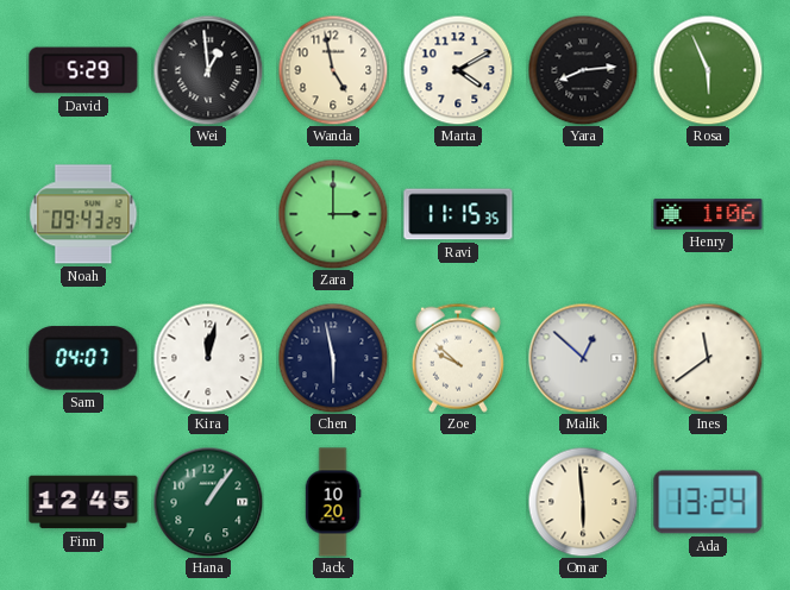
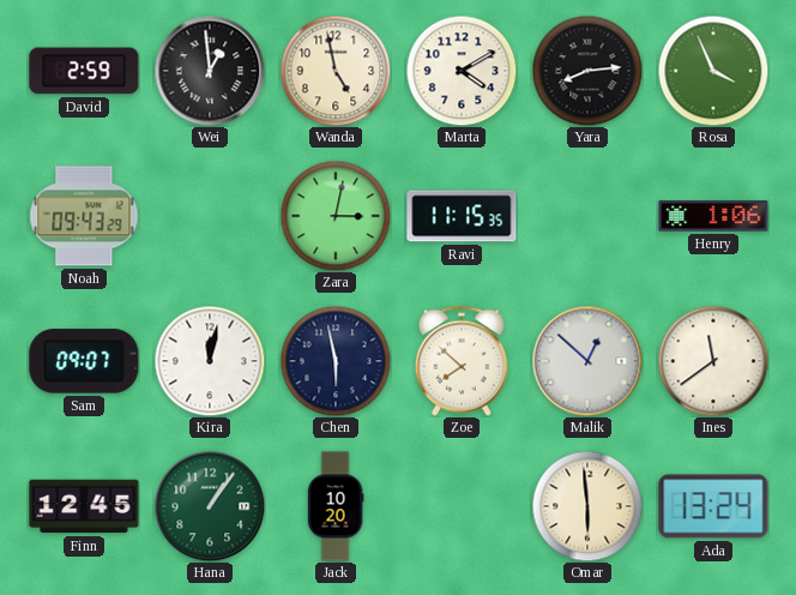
David: 5:29 -> 2:59 (84, 71)
Rosa: 5:56 -> 3:56 (713, 71)
Zara: 3:00 -> 3:02 (336, 216)
Sam: 04:07 -> 09:07 (84, 361)
Zoe: 9:52 -> 7:52 (462, 361)
